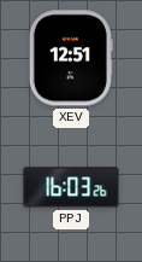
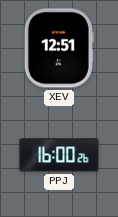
PPJ: 16:03 -> 16:00 (59, 155)
